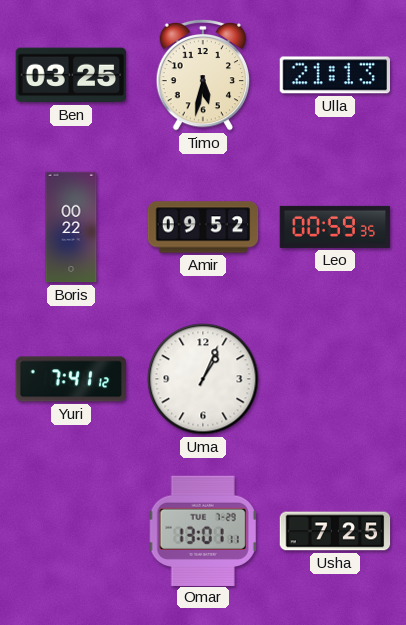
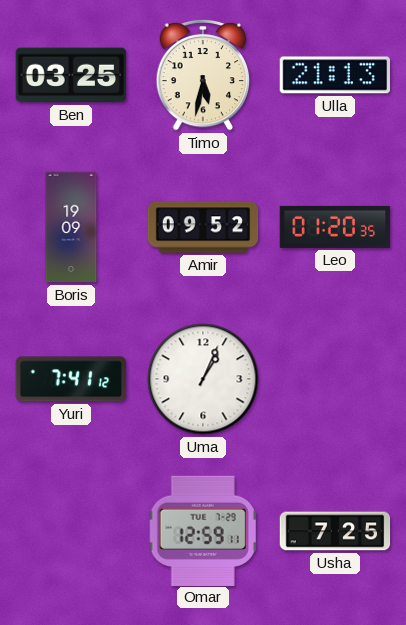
Boris: 00:22 -> 19:09 (71, 227)
Leo: 00:59 -> 01:20 (335, 227)
Omar: 13:01 -> 12:59 (203, 530)
